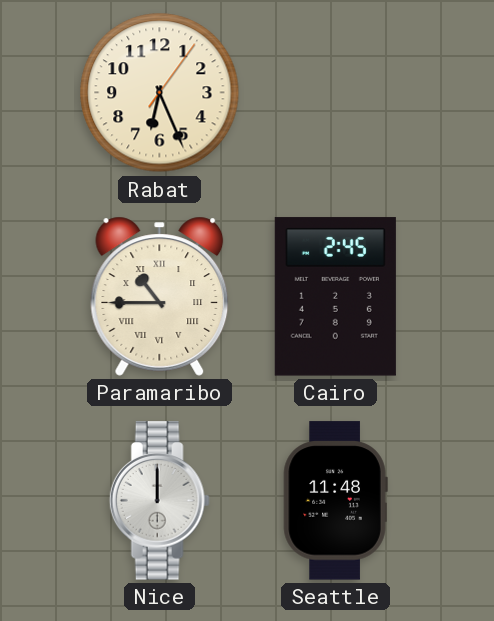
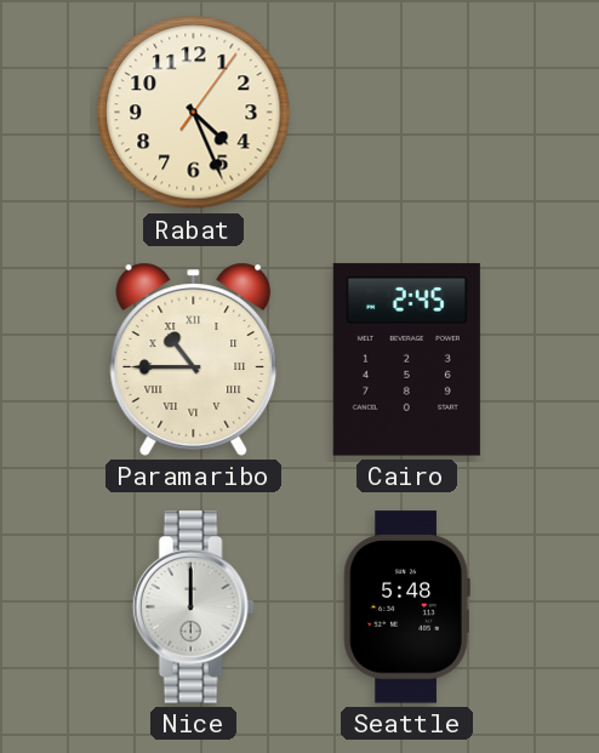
Rabat: 6:26 -> 4:26 (194, 113)
Seattle: 11:48 -> 5:48 (406, 607)
